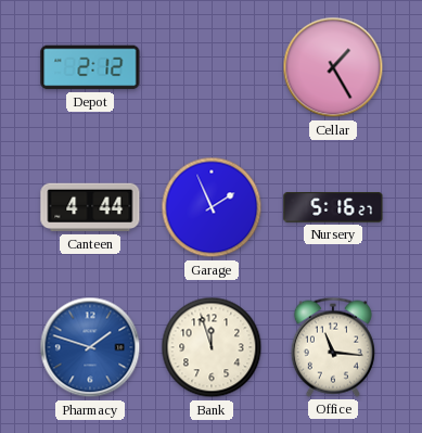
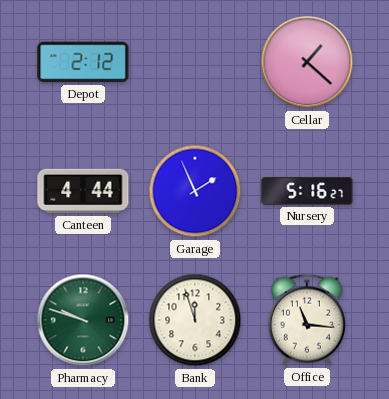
Cellar: 1:25 -> 1:22 (307, 62)
Pharmacy: 1:48 -> 9:48 (83, 320)
Pharmacy dial: blue -> green (83, 320)
